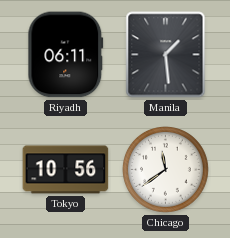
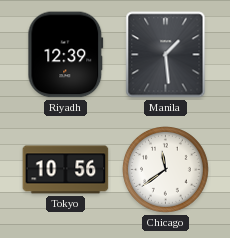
Riyadh: 06:11 -> 12:39 (66, 55)
